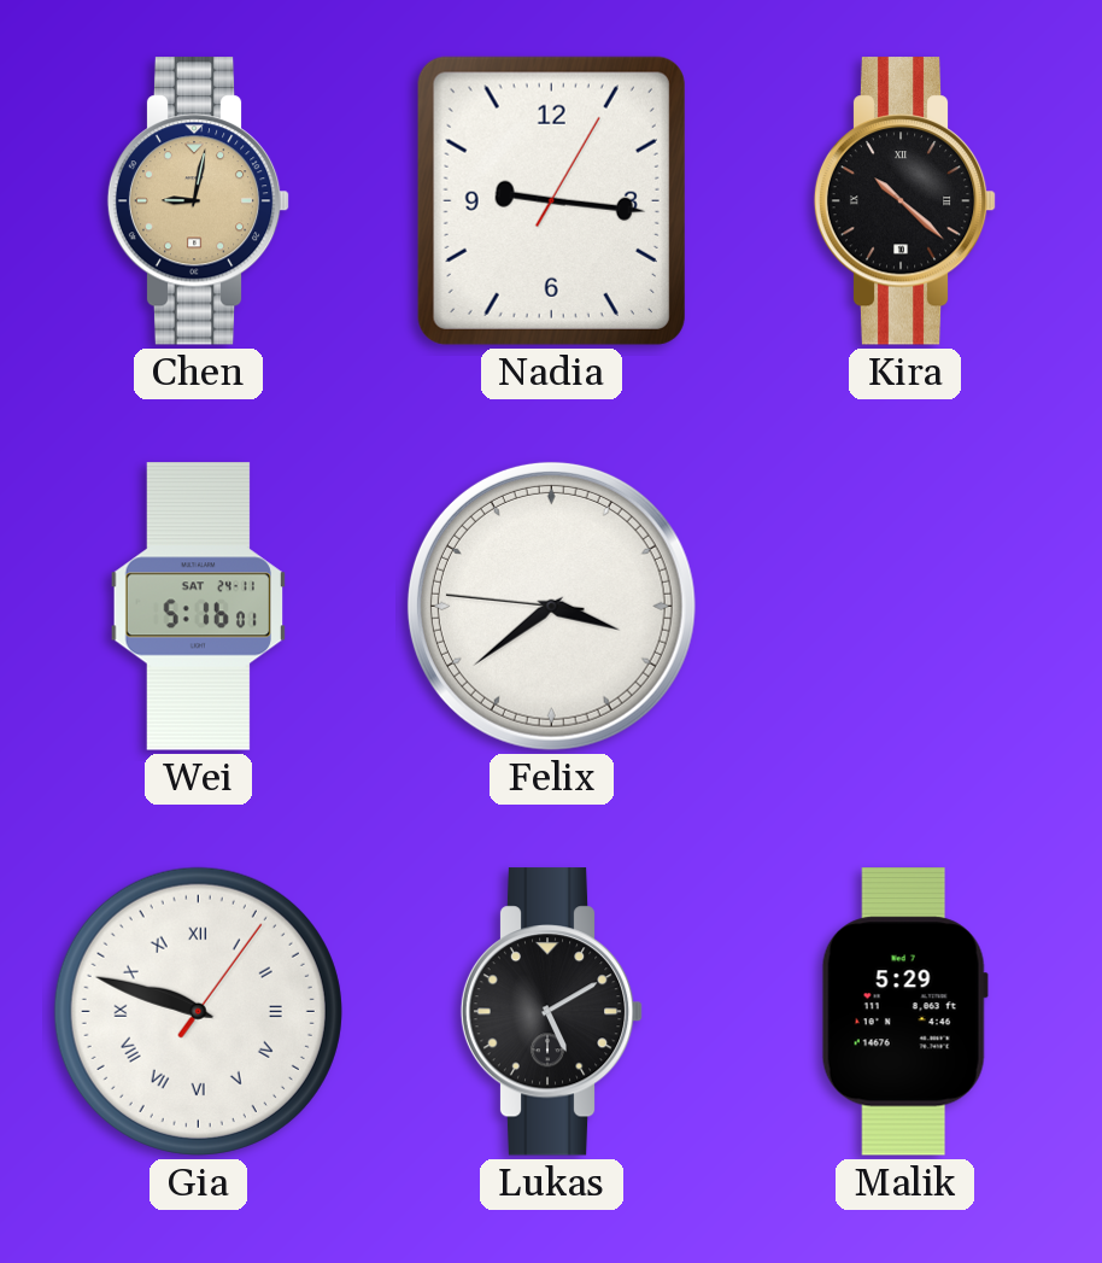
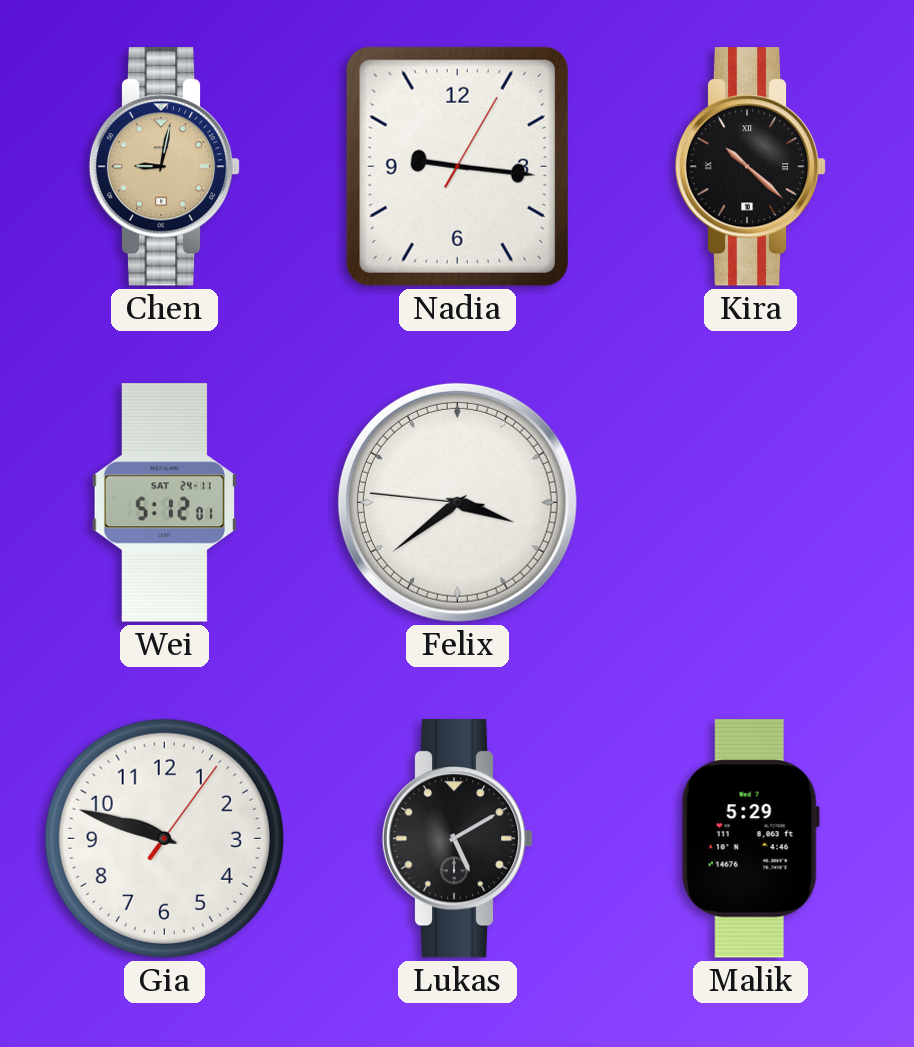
Wei: 5:16 -> 5:12 (165, 503)
Gia numerals: Roman -> Arabic (164, 838)
